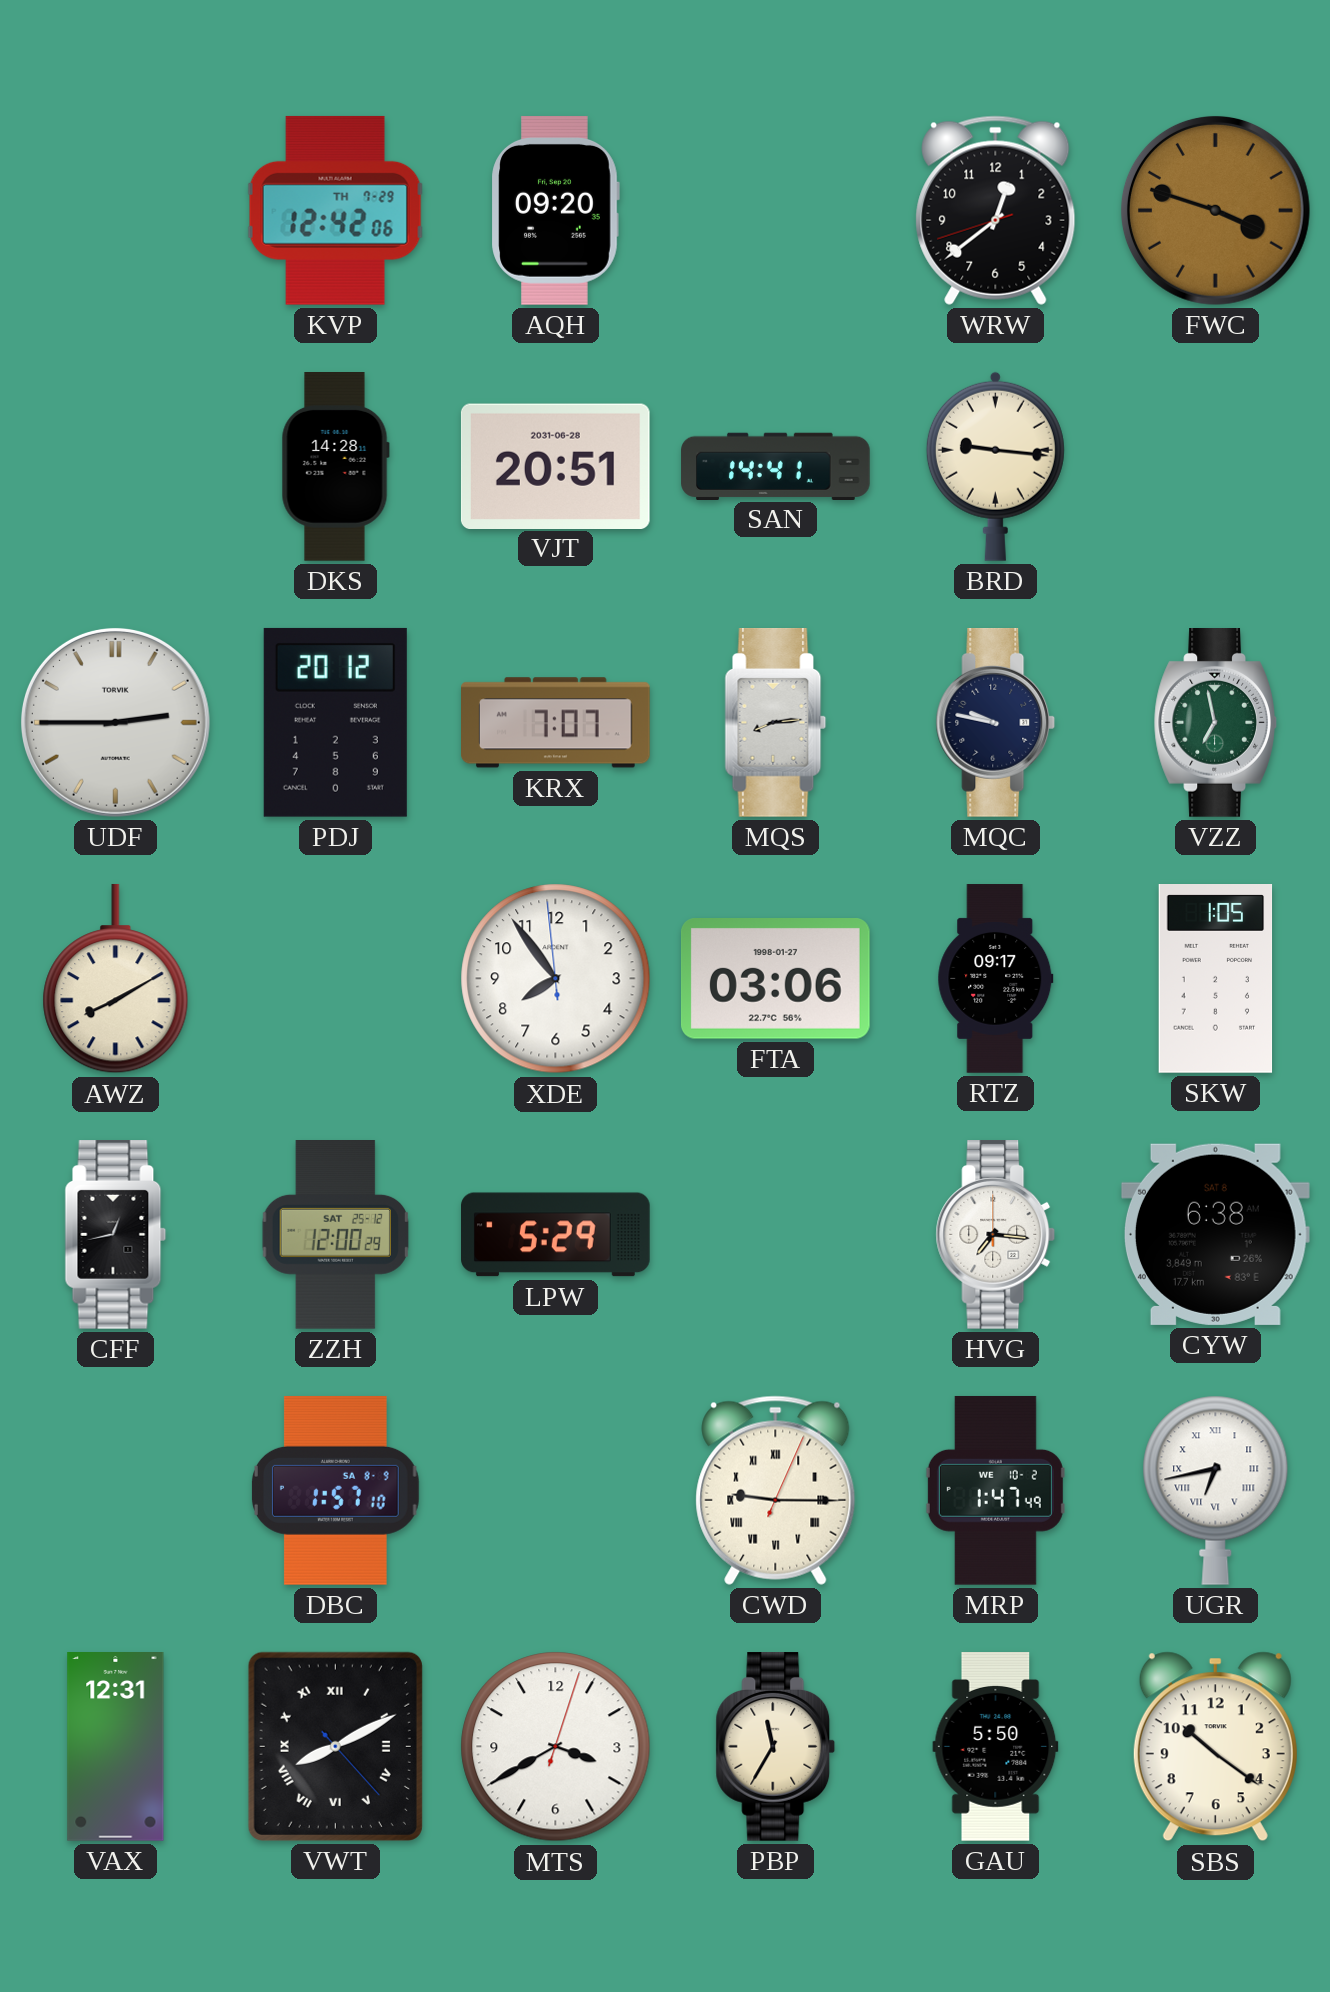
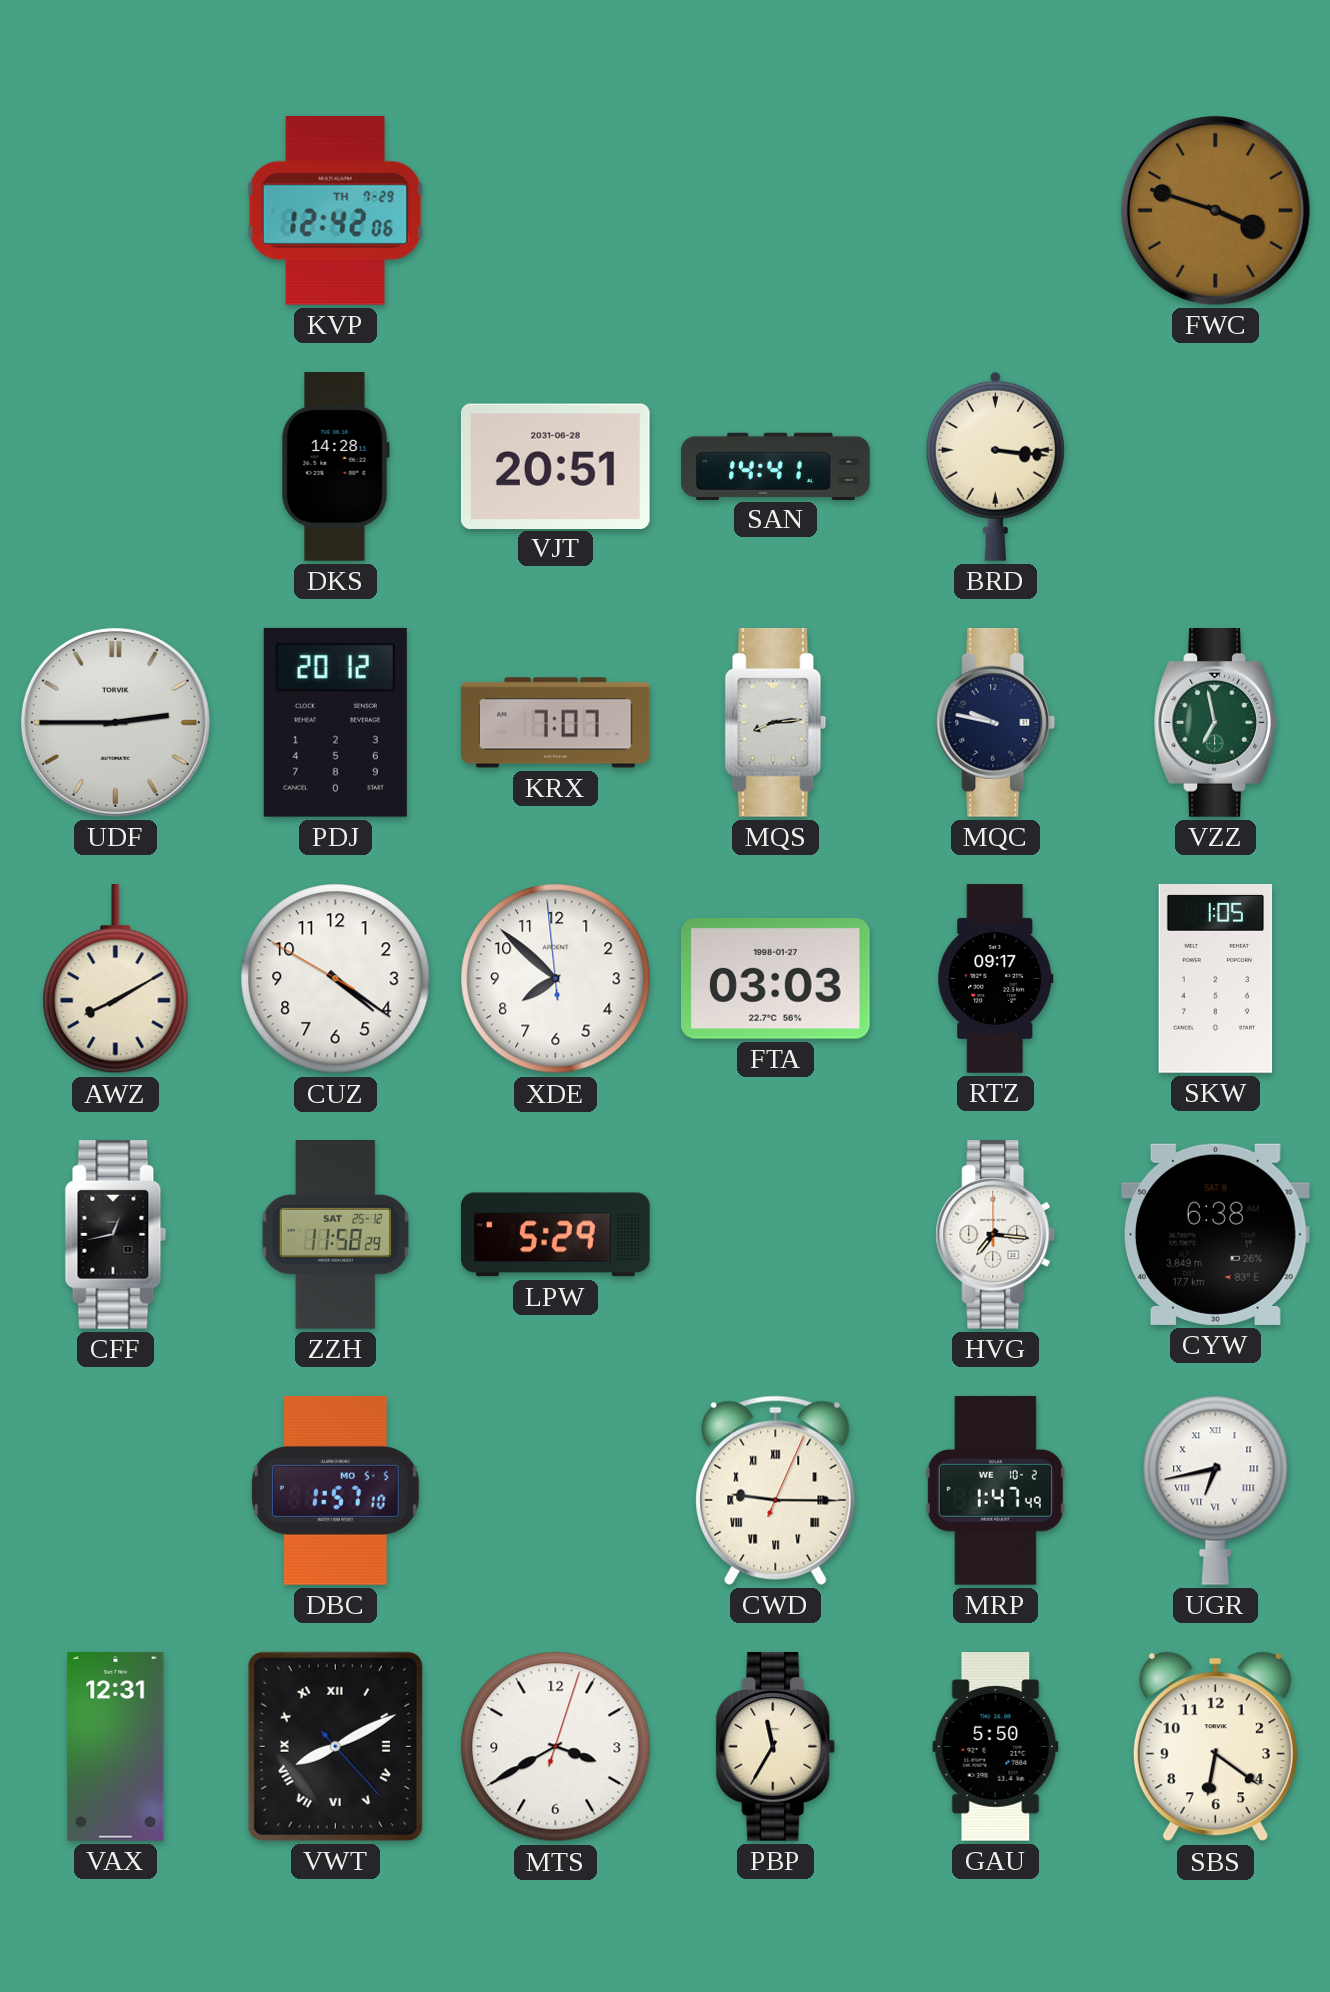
AQH: 09:20 -> none (555, 211)
WRW: 12:38 -> none (996, 210)
BRD: 9:16 -> 3:16 (995, 466)
CUZ: none -> 4:20 (336, 979)
XDE: 7:53 -> 7:51 (556, 979)
FTA: 03:06 -> 03:03 (775, 979)
ZZH: 12:00 -> 11:58 (335, 1235)
DBC date: SA 8-9 -> MO 5-5 (335, 1491)
SBS: 10:21 -> 6:21 (1215, 1747)
